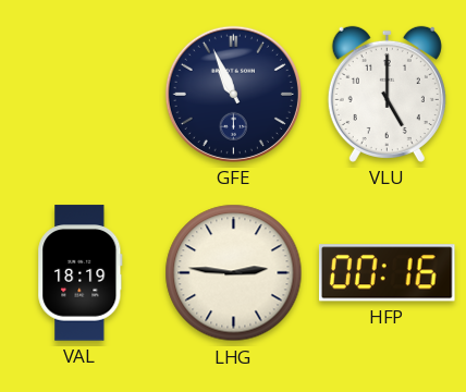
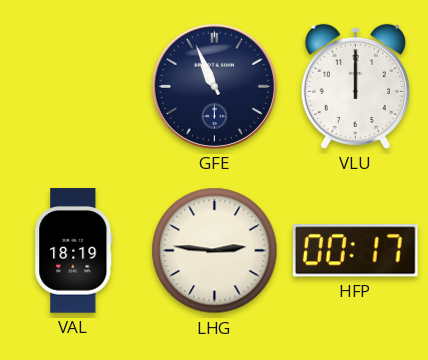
VLU: 5:00 -> 12:00 (355, 86)
HFP: 00:16 -> 00:17 (355, 251)
